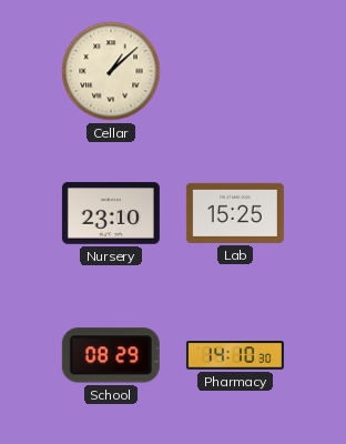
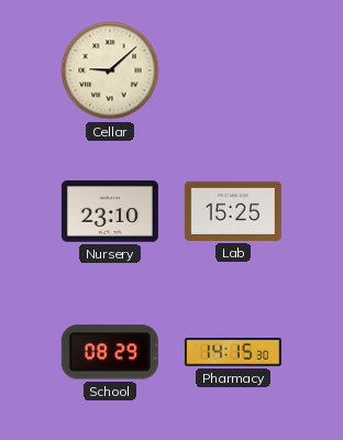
Cellar: 1:08 -> 9:08 (110, 70)
Pharmacy: 14:10 -> 14:15 (233, 352)
